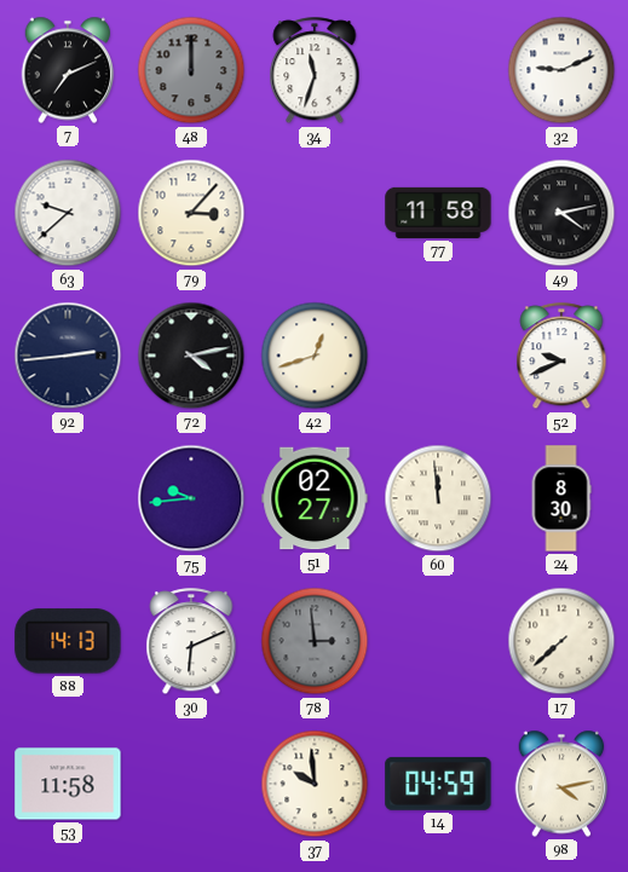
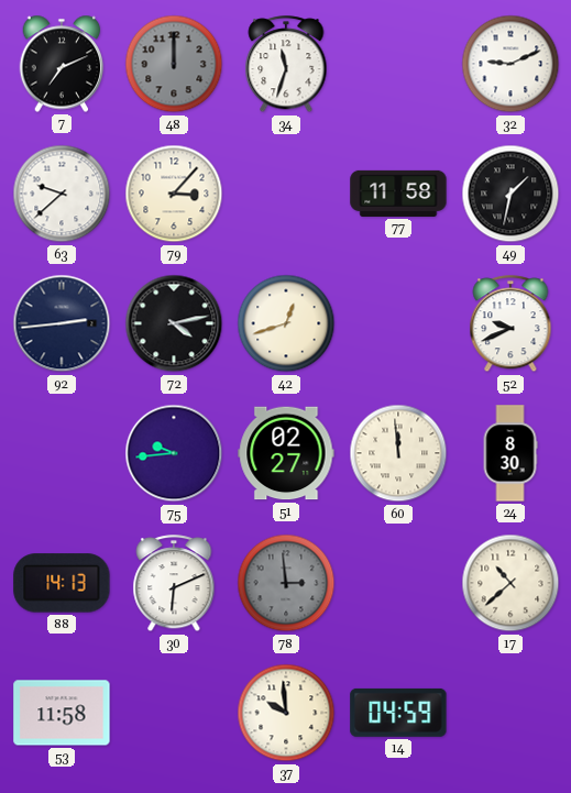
49: 4:13 -> 1:32 (510, 194)
17: 7:38 -> 10:38 (510, 583)
98: 4:13 -> none (561, 784)
